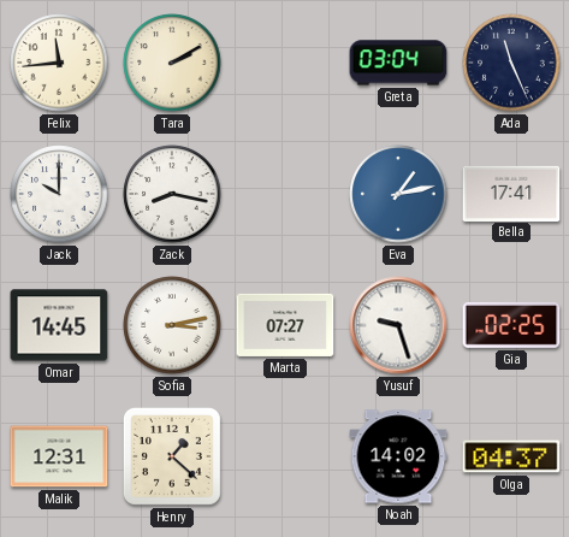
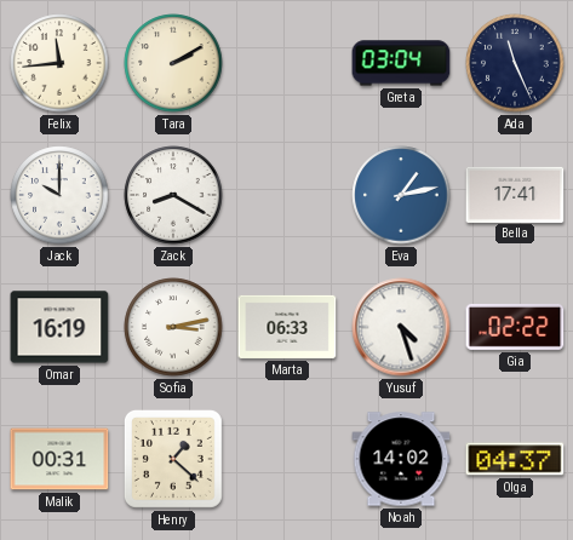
Zack: 8:17 -> 8:20 (173, 195)
Omar: 14:45 -> 16:19 (59, 327)
Marta: 07:27 -> 06:33 (287, 327)
Yusuf: 9:27 -> 4:27 (401, 327)
Gia: 02:25 -> 02:22 (515, 327)
Malik: 12:31 -> 00:31 (59, 459)
